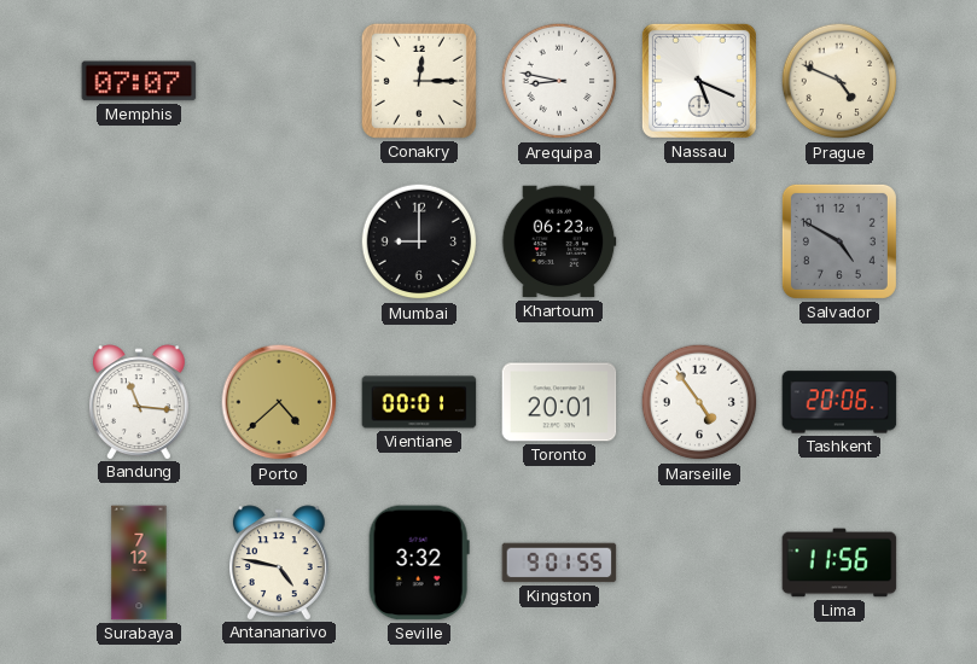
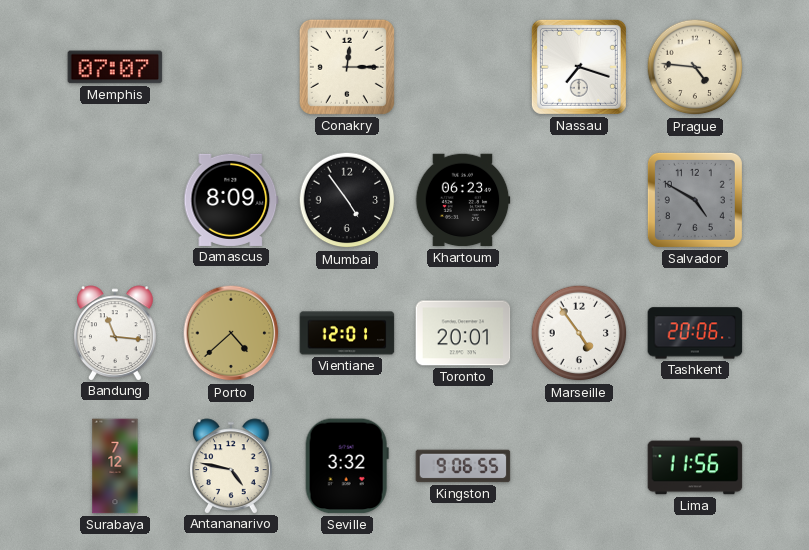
Arequipa: 8:47 -> none (559, 81)
Nassau: 5:19 -> 7:18 (579, 67)
Prague: 4:49 -> 4:46 (695, 67)
Damascus: none -> 8:09 (231, 200)
Mumbai: 9:00 -> 4:54 (347, 200)
Vientiane: 00:01 -> 12:01 (347, 333)
Kingston: 9:01 -> 9:06 (463, 466)
